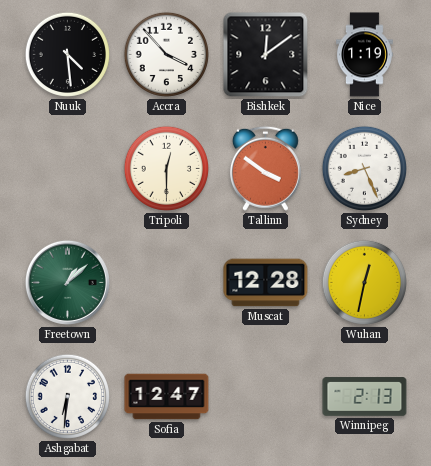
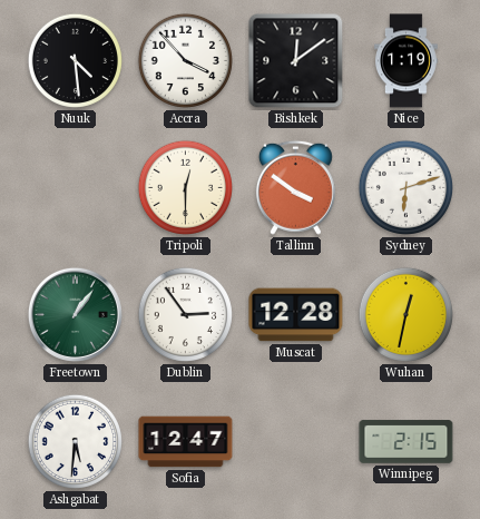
Sydney: 8:26 -> 6:12 (405, 187)
Freetown: 1:08 -> 1:06 (75, 314)
Dublin: none -> 2:54 (185, 314)
Ashgabat: 6:31 -> 5:31 (75, 441)
Winnipeg: 2:13 -> 2:15 (406, 442)
